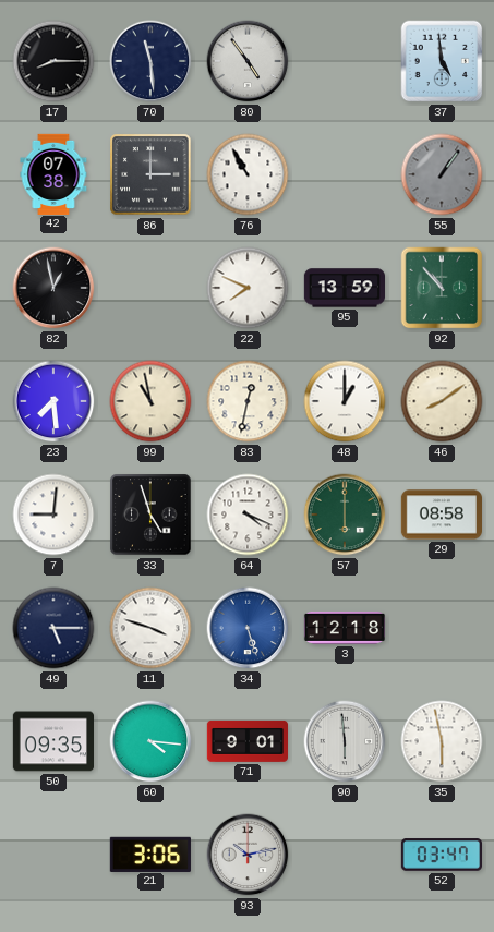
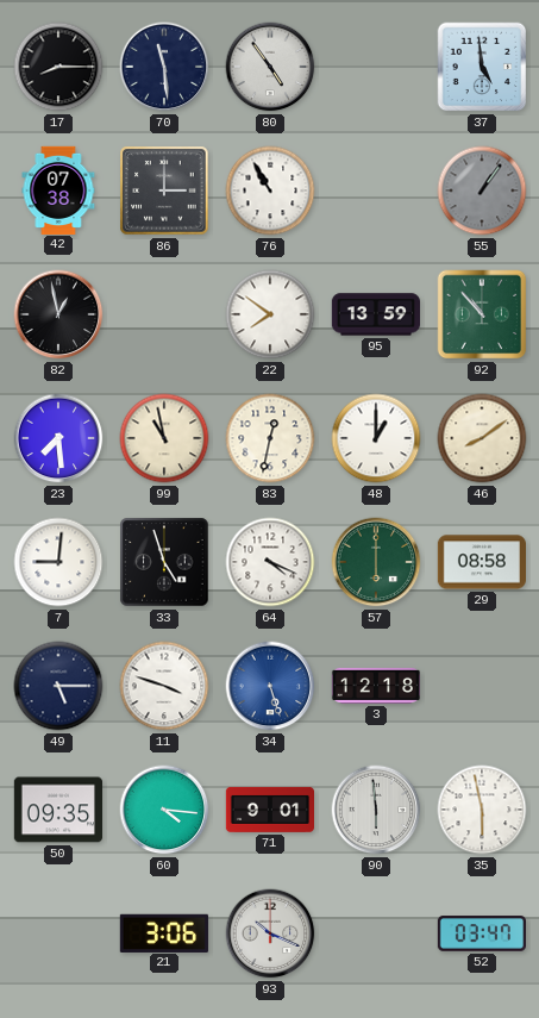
22: 7:49 -> 7:51 (270, 314)
93: 10:13 -> 10:19 (270, 933)
